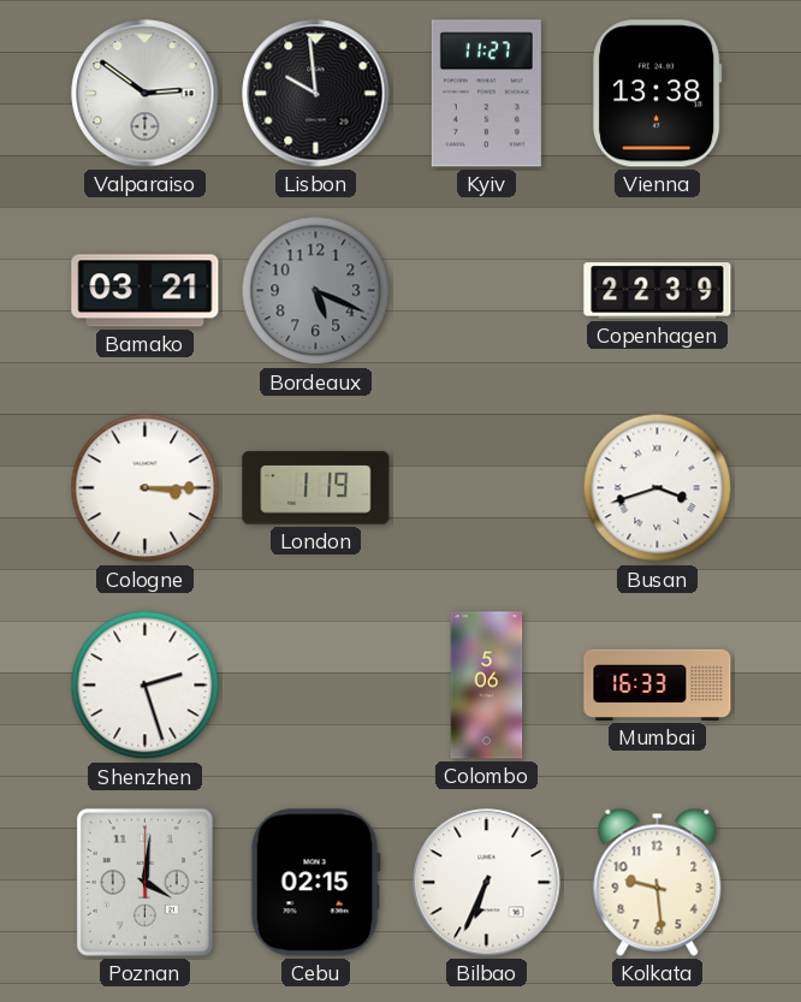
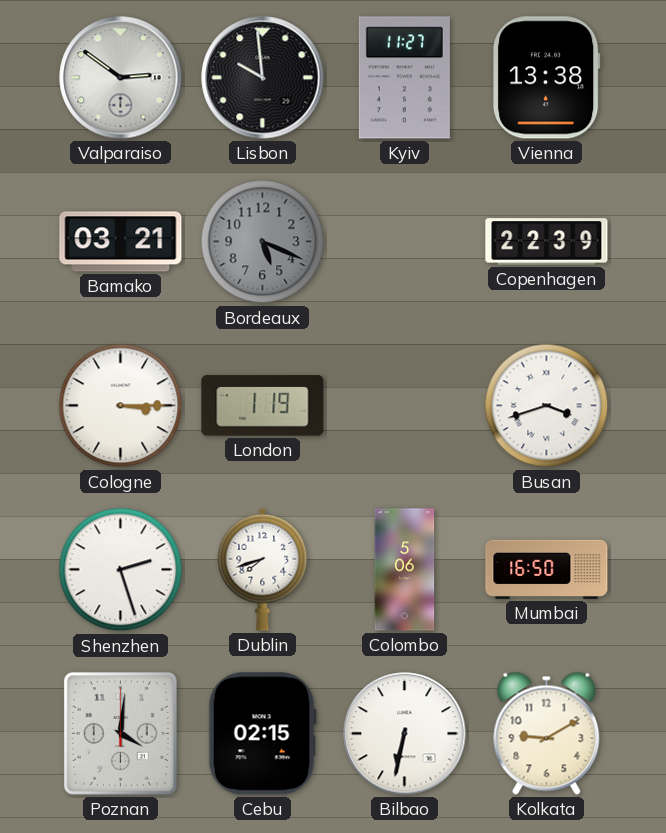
Dublin: none -> 7:42 (263, 569)
Mumbai: 16:33 -> 16:50 (547, 569)
Bilbao: 6:34 -> 6:32 (405, 734)
Kolkata: 9:29 -> 9:10 (547, 733)
